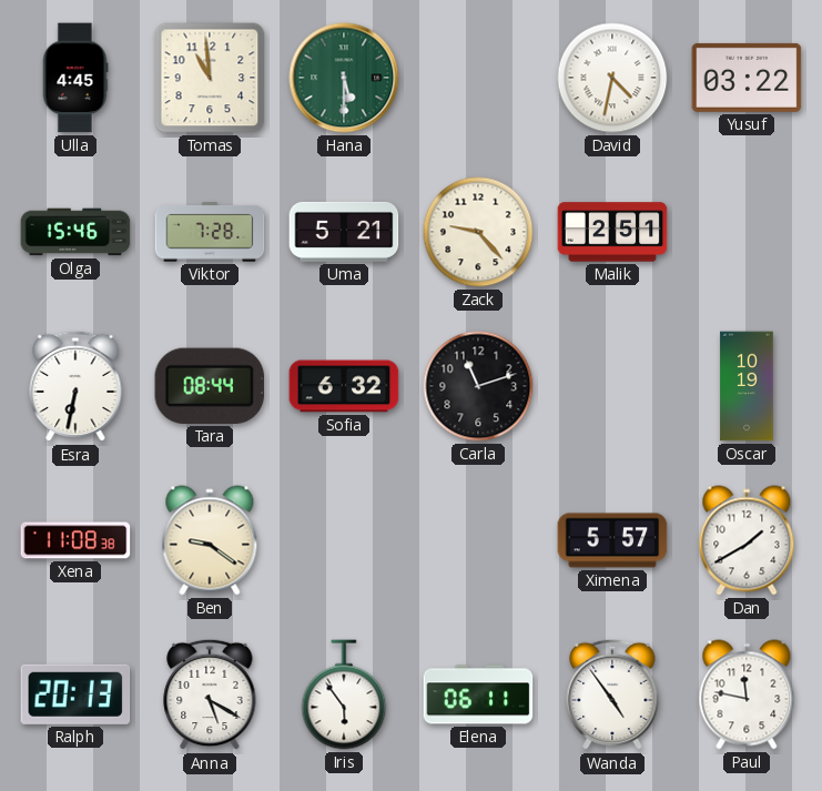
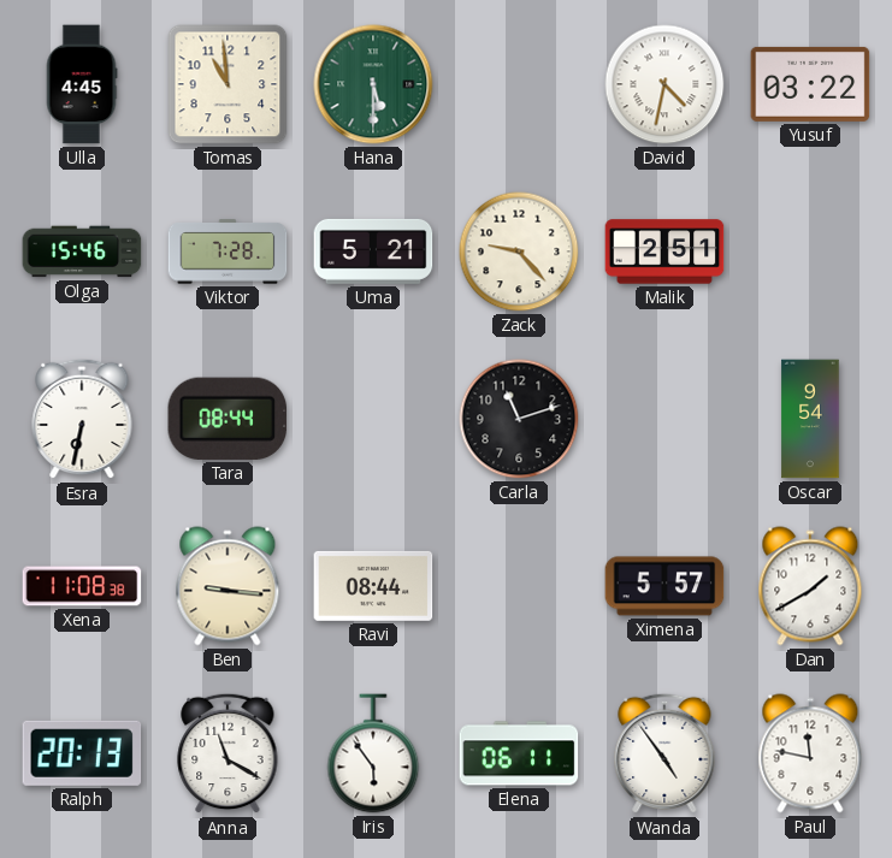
Sofia: 6:32 -> none (344, 386)
Oscar: 10:19 -> 9:54 (810, 419)
Ben: 9:21 -> 9:16 (228, 586)
Ravi: none -> 08:44 (373, 586)
Anna: 5:20 -> 11:20 (228, 753)
